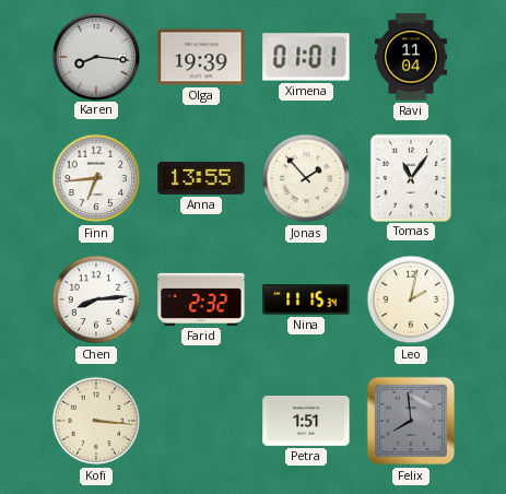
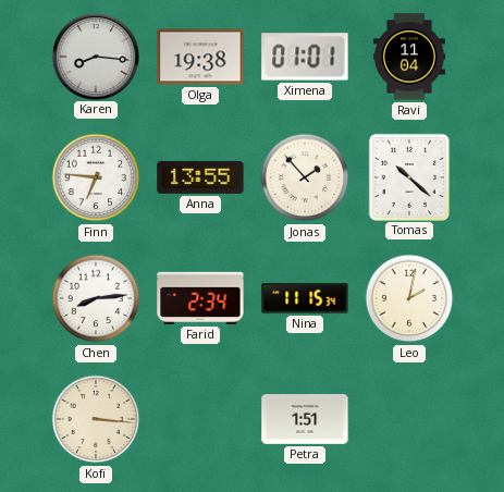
Olga: 19:39 -> 19:38 (200, 57)
Finn: 6:44 -> 6:46 (96, 177)
Tomas: 11:06 -> 10:22 (408, 176)
Farid: 2:32 -> 2:34 (200, 298)
Felix: 7:59 -> none (411, 421)
